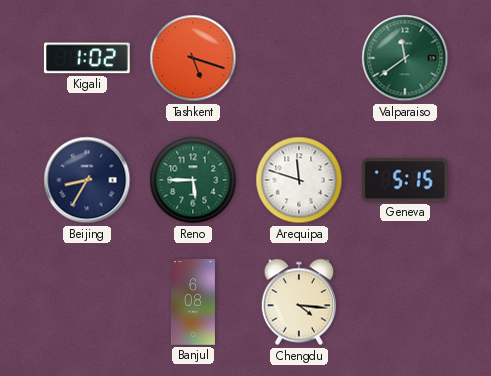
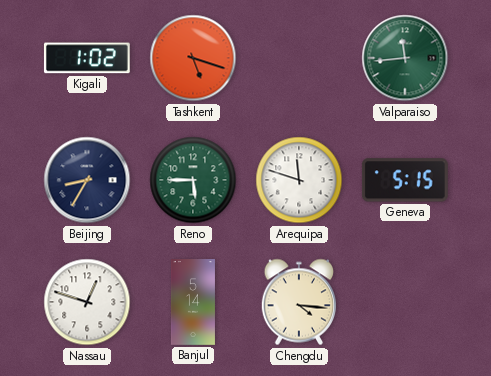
Valparaiso: 11:39 -> 11:44 (405, 58)
Nassau: none -> 12:48 (87, 302)
Banjul: 6:08 -> 5:14 (193, 302)
